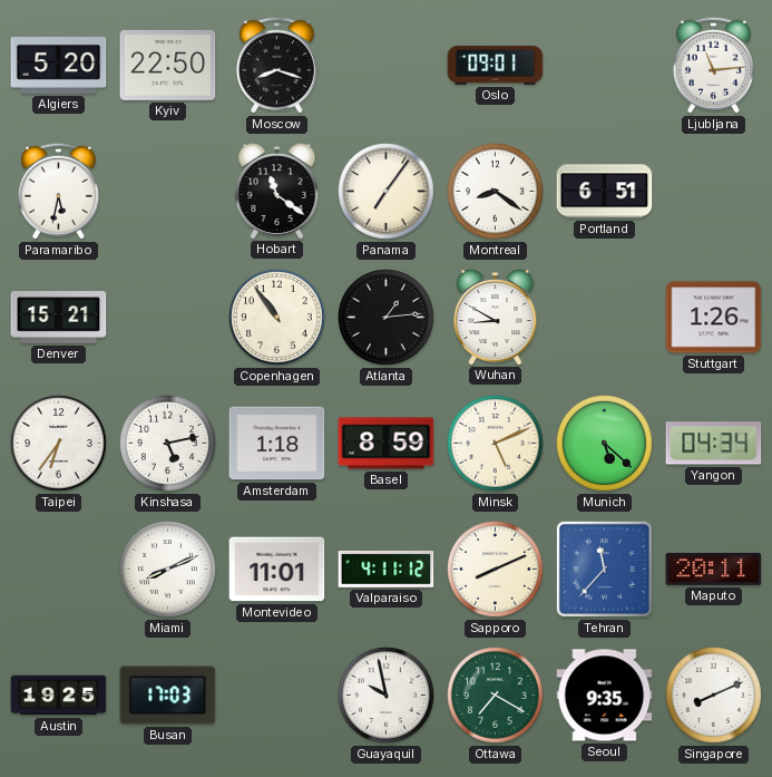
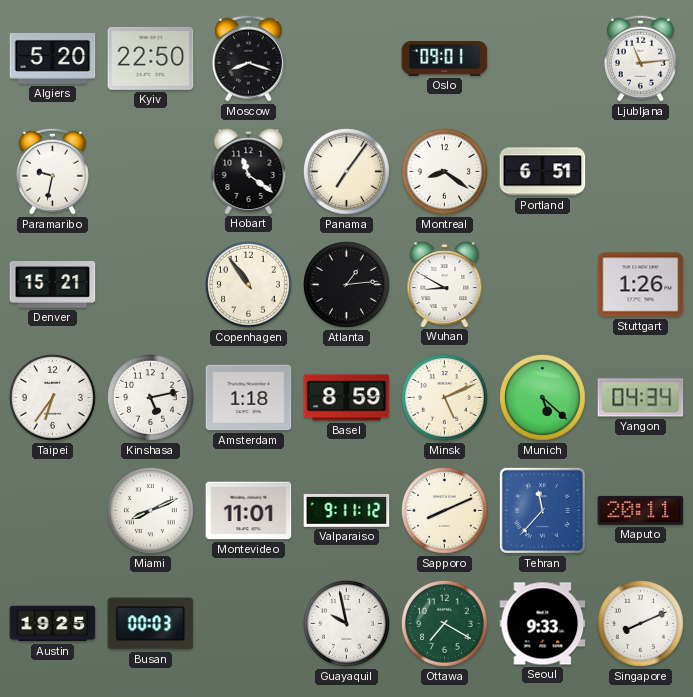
Paramaribo: 5:32 -> 9:32 (52, 171)
Valparaiso: 4:11 -> 9:11 (347, 510)
Busan: 17:03 -> 00:03 (151, 624)
Seoul: 9:35 -> 9:33 (543, 624)
